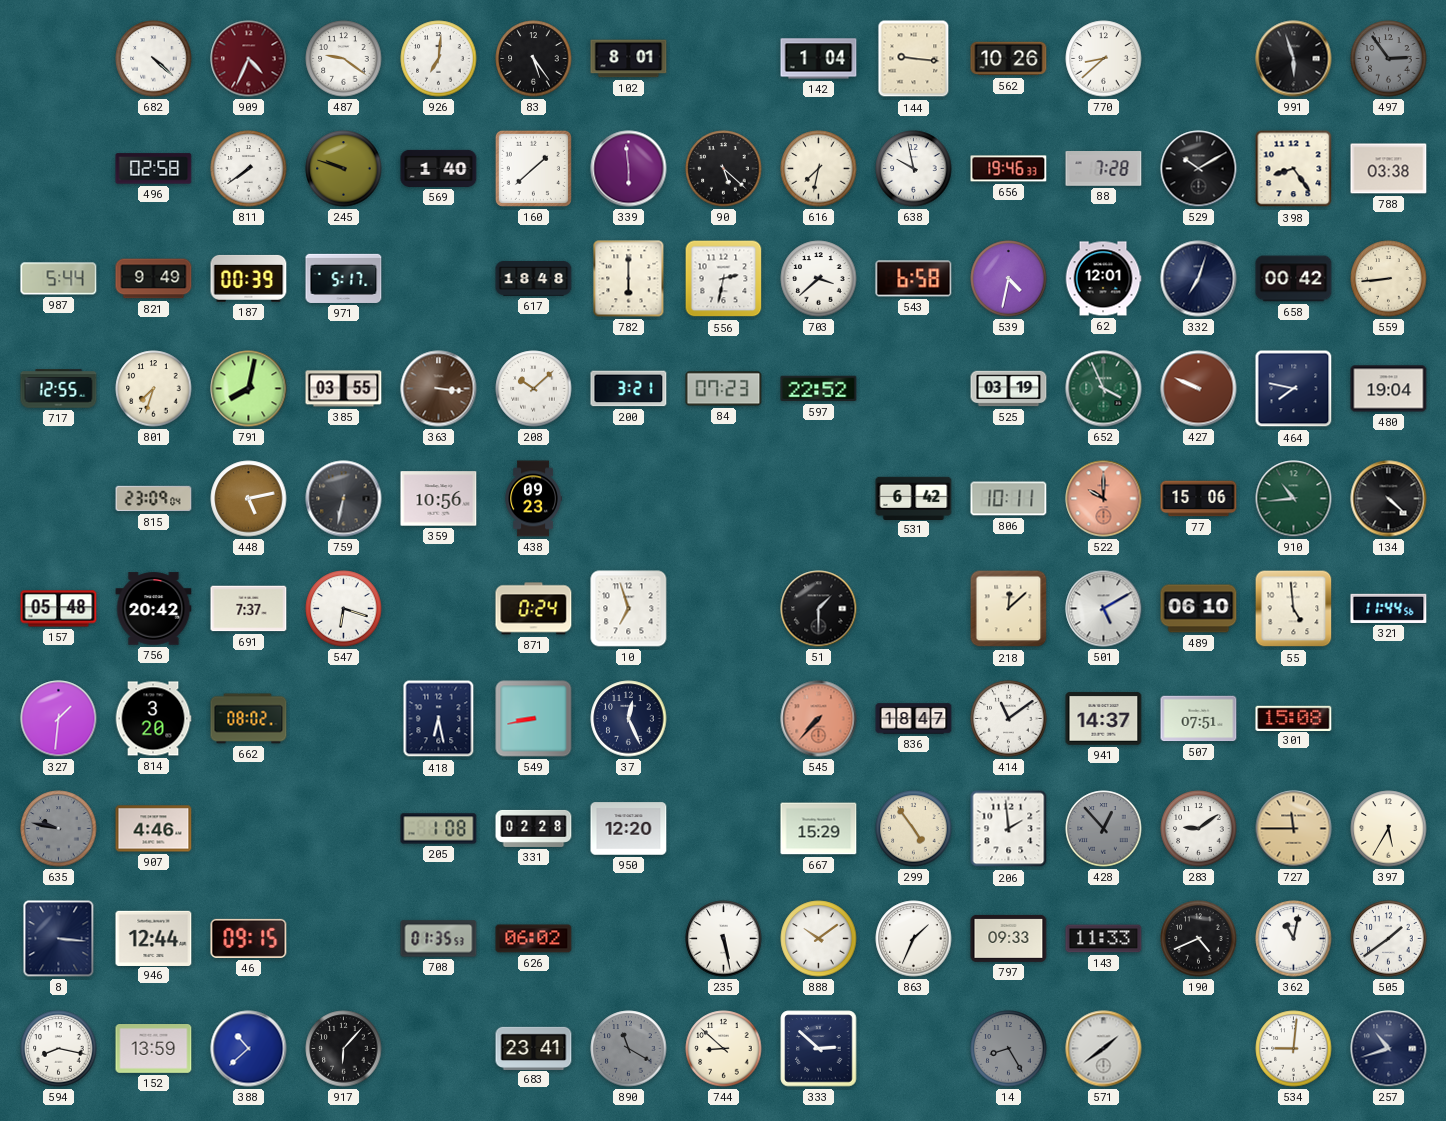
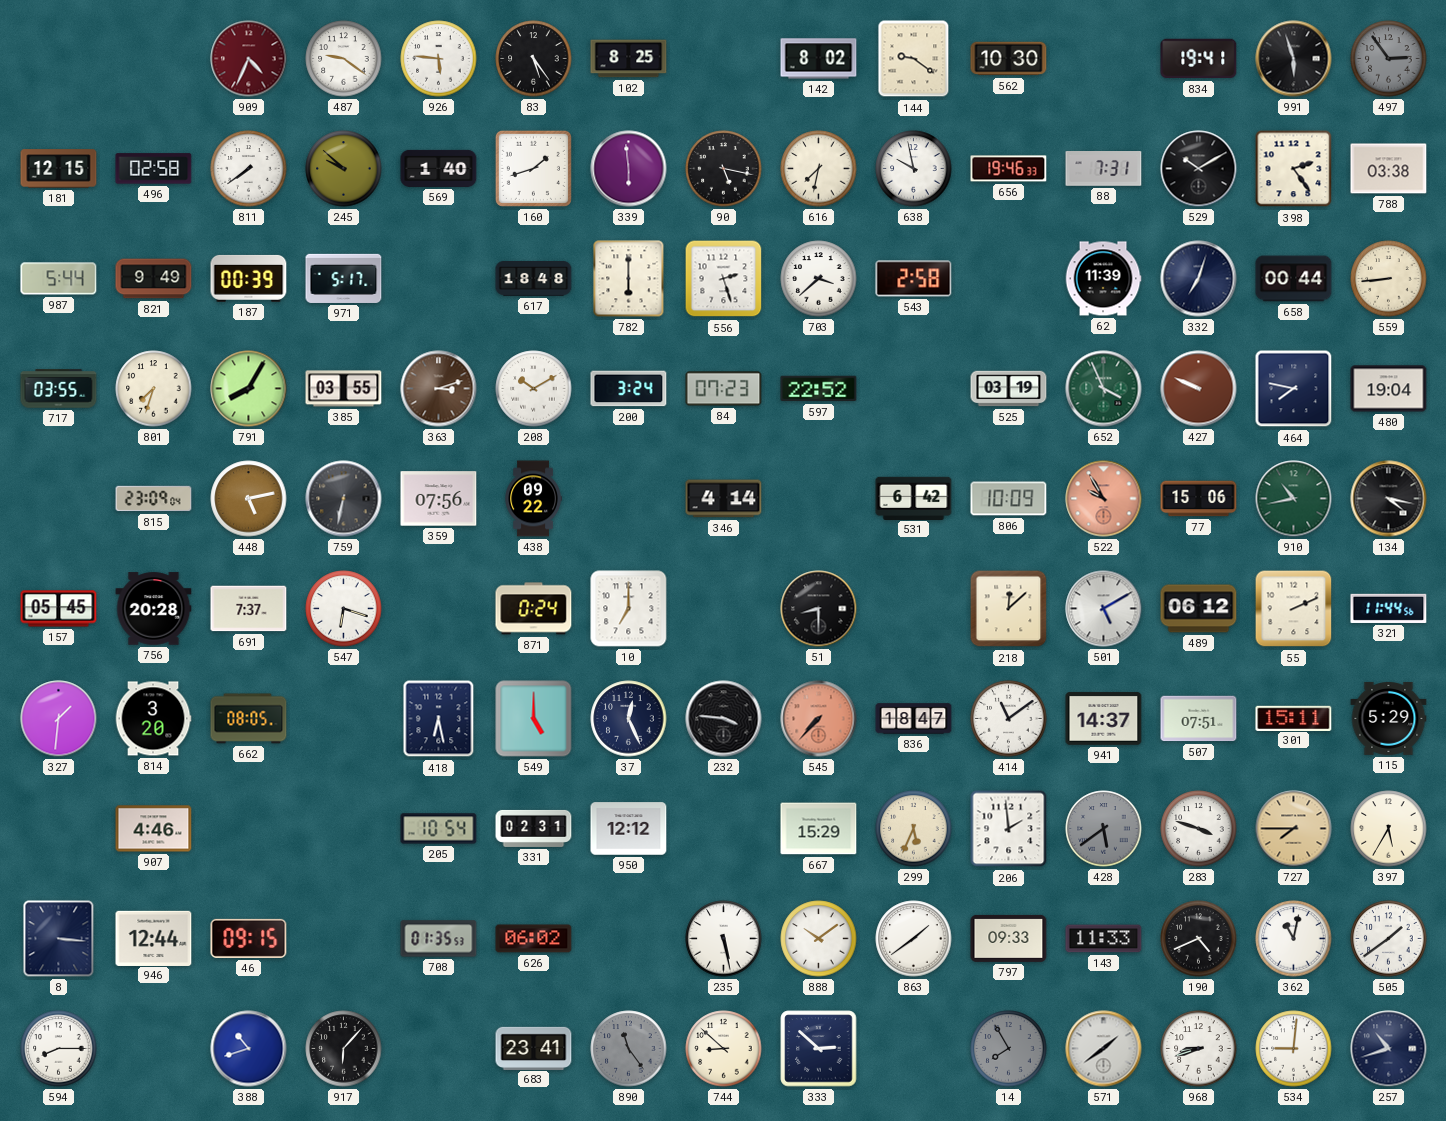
682: 4:22 -> none (154, 59)
926: 7:01 -> 5:46 (439, 59)
102: 8:01 -> 8:25 (629, 59)
142: 1:04 -> 8:02 (819, 59)
144: 9:16 -> 9:21 (914, 59)
562: 10:26 -> 10:30 (1009, 59)
770: 8:38 -> none (1104, 59)
834: none -> 19:41 (1199, 59)
181: none -> 12:15 (59, 169)
245: 9:48 -> 9:52 (344, 169)
160: 1:38 -> 1:42 (533, 168)
90: 5:22 -> 5:17 (724, 169)
88: 7:28 -> 7:31 (1104, 169)
398: 8:24 -> 2:24 (1294, 169)
556: 2:32 -> 2:27 (724, 279)
543: 6:58 -> 2:58 (914, 279)
539: 4:32 -> none (1009, 279)
62: 12:01 -> 11:39 (1103, 279)
658: 00:42 -> 00:44 (1294, 279)
717: 12:55 -> 03:55 (59, 389)
791: 8:02 -> 8:05 (249, 389)
363: 3:16 -> 3:12 (439, 389)
208: 10:08 -> 10:10 (534, 389)
200: 3:21 -> 3:24 (629, 389)
359: 10:56 -> 07:56 (439, 499)
438: 09:23 -> 09:22 (533, 499)
346: none -> 4:14 (724, 499)
806: 10:11 -> 10:09 (1009, 499)
522: 10:00 -> 9:55 (1104, 499)
910: 10:44 -> 10:43 (1294, 499)
134: 4:22 -> 4:17 (1389, 499)
157: 05:48 -> 05:45 (59, 609)
756: 20:42 -> 20:28 (154, 609)
10: 6:57 -> 7:00 (629, 609)
51: 1:30 -> 8:30 (819, 609)
489: 06:10 -> 06:12 (1199, 609)
55: 4:59 -> 2:11 (1294, 609)
662: 08:02 -> 08:05 (249, 719)
549: 8:43 -> 5:00 (534, 719)
232: none -> 3:46 (724, 719)
301: 15:08 -> 15:11 (1294, 718)
115: none -> 5:29 (1389, 718)
635: 9:47 -> none (59, 829)
205: 1:08 -> 10:54 (439, 829)
331: 02:28 -> 02:31 (534, 828)
950: 12:20 -> 12:12 (629, 829)
299: 4:54 -> 5:34 (914, 829)
428: 12:53 -> 5:39 (1104, 829)
283: 9:09 -> 3:48 (1199, 829)
727: 11:45 -> 7:45 (1294, 829)
863: 1:34 -> 1:39 (914, 939)
594: 8:17 -> 8:15 (59, 1049)
152: 13:59 -> none (154, 1049)
388: 10:38 -> 10:42 (249, 1049)
890: 11:20 -> 11:24 (629, 1049)
14: 8:25 -> 7:55 (1009, 1049)
968: none -> 8:42 (1199, 1049)
